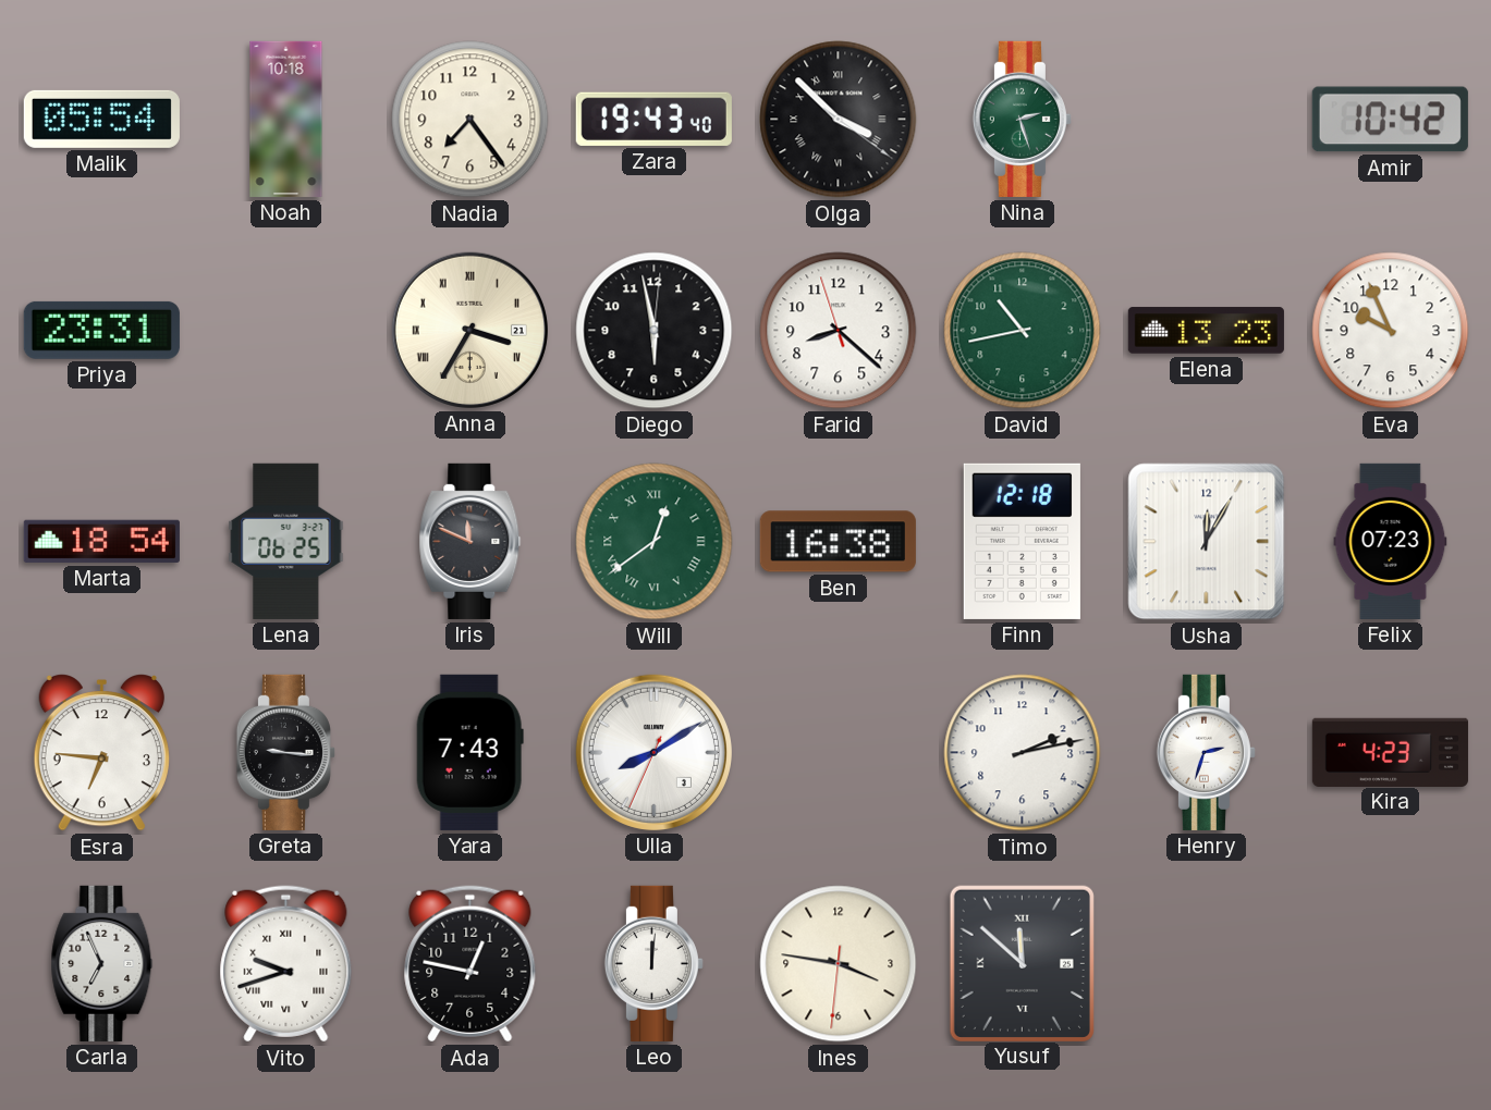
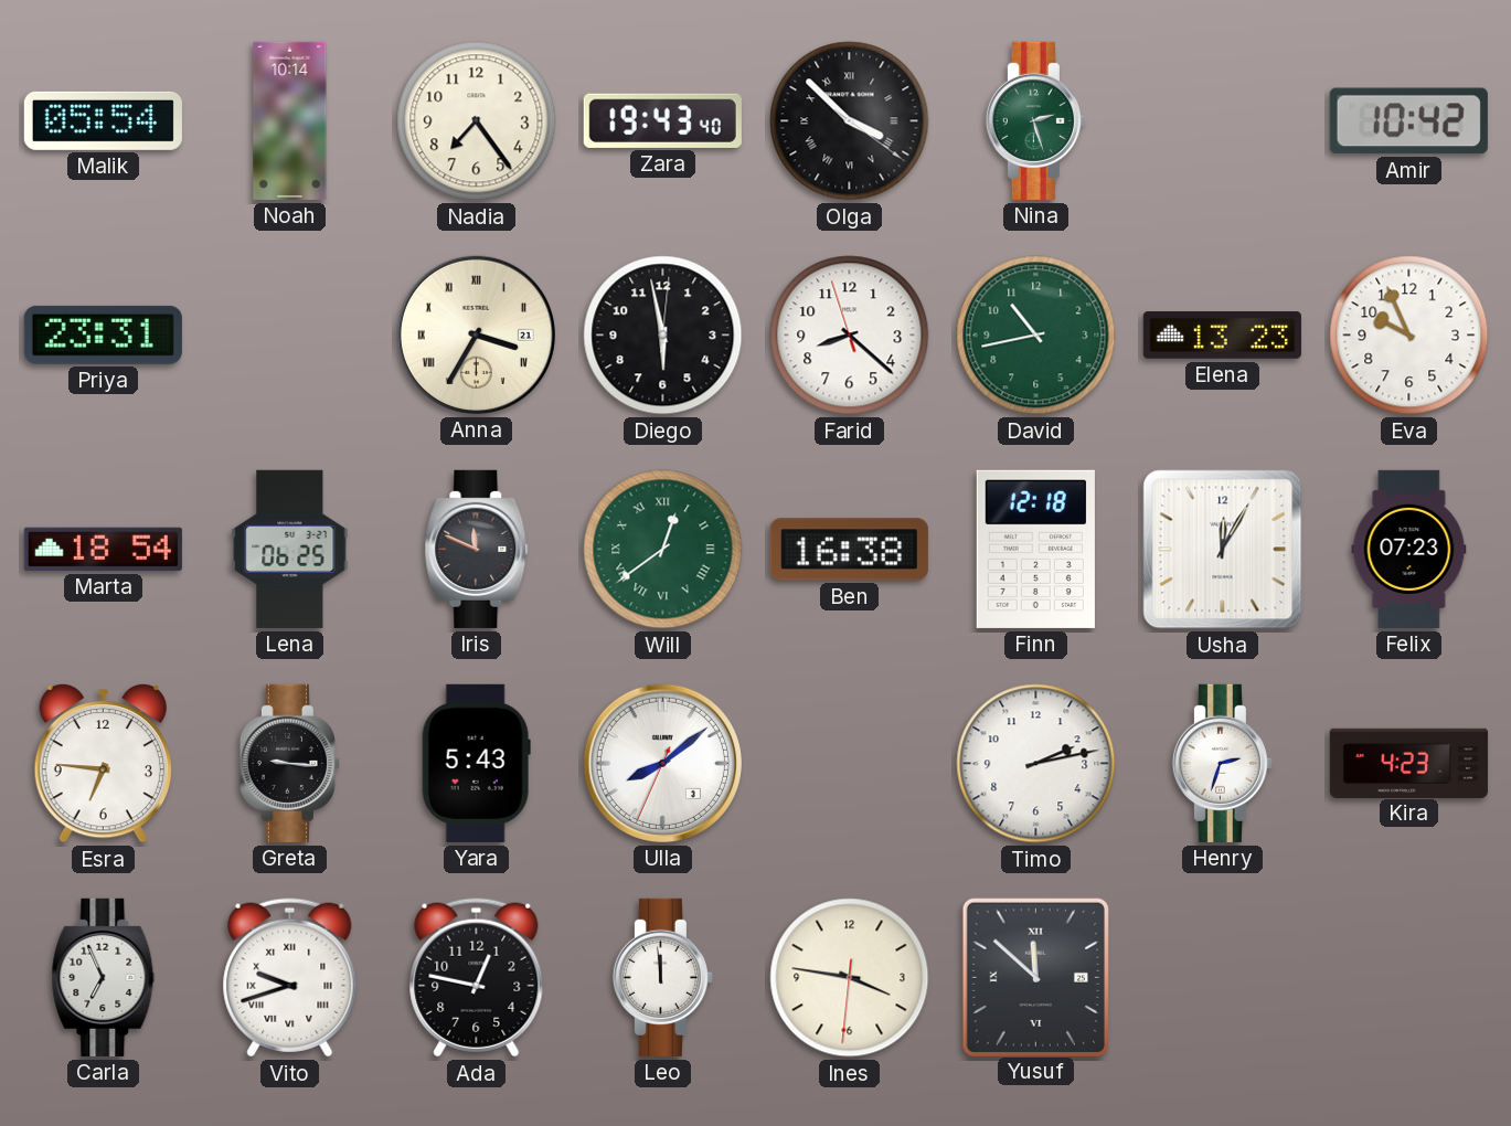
Noah: 10:18 -> 10:14 (290, 120)
Yara: 7:43 -> 5:43 (476, 763)
Ulla: 8:09 -> 8:08 (662, 763)
Leo: 12:01 -> 11:59 (662, 977)
